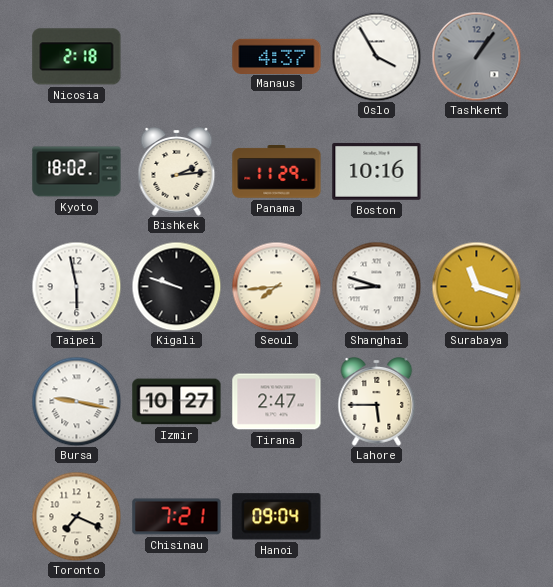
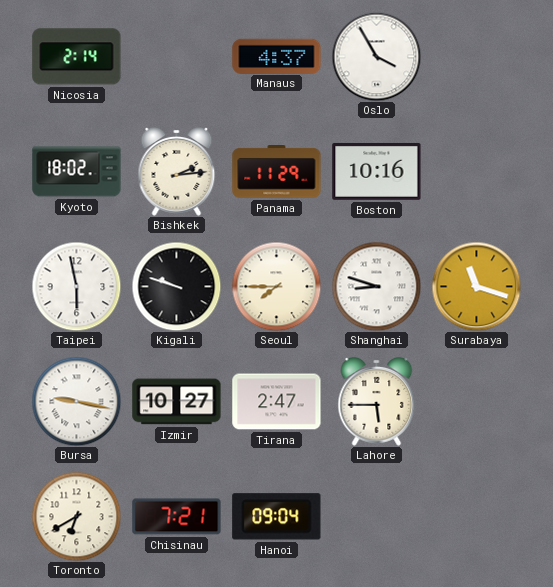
Nicosia: 2:18 -> 2:14 (77, 57)
Tashkent: 1:06 -> none (476, 56)
Seoul: 7:44 -> 7:45 (276, 286)
Toronto: 7:19 -> 6:40 (76, 516)
